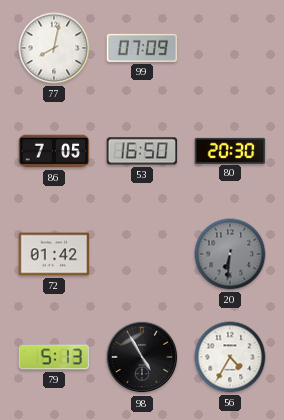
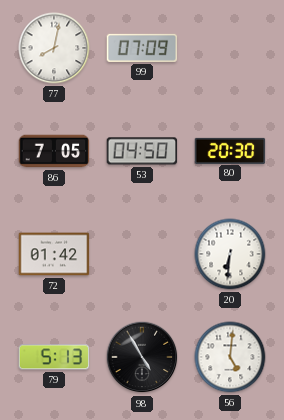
53: 16:50 -> 04:50 (142, 151)
20 dial: grey -> white (230, 254)
56: 4:35 -> 5:01 (230, 357)
